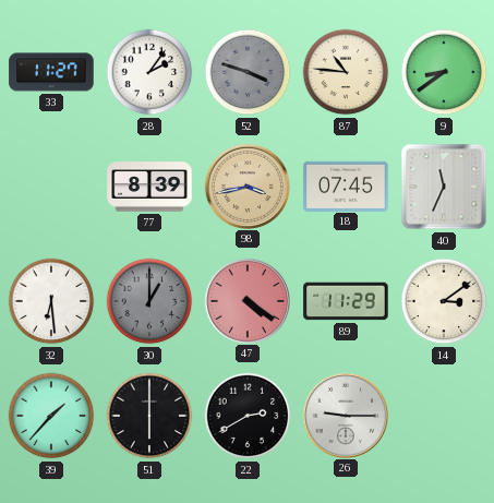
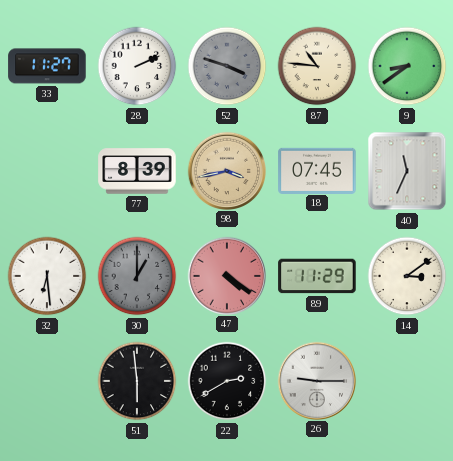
28: 2:06 -> 2:11 (137, 66)
39: 1:37 -> none (51, 416)
51: 6:00 -> 5:59 (137, 381)
